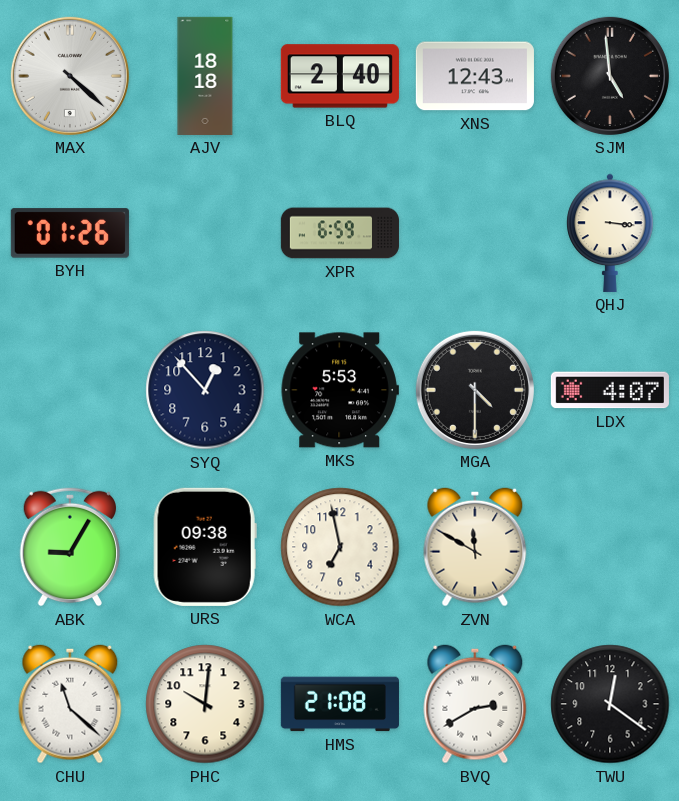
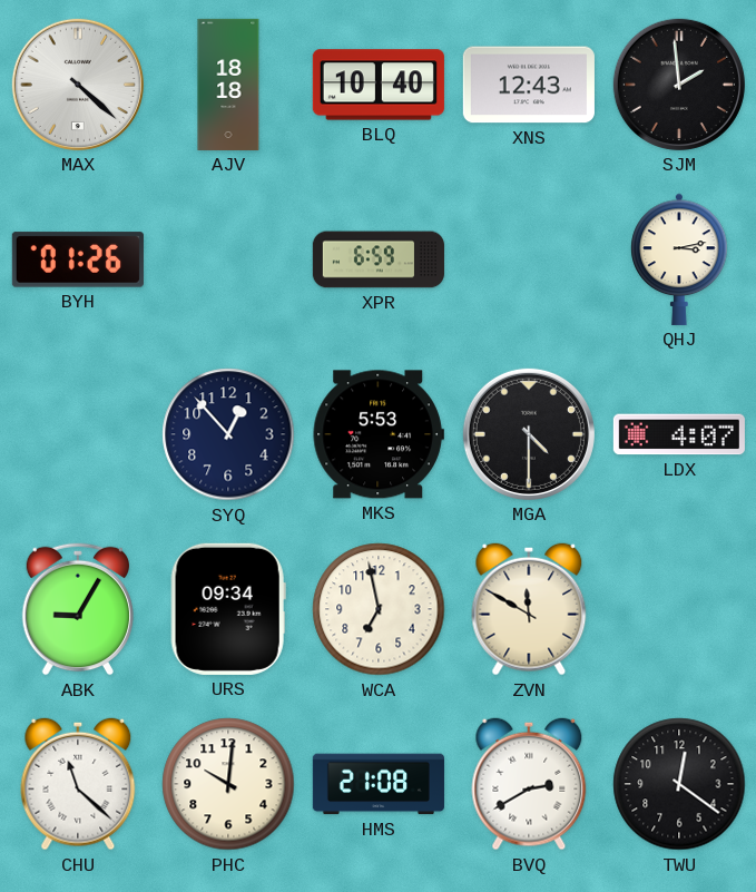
BLQ: 2:40 -> 10:40 (379, 85)
SJM: 4:59 -> 1:59 (679, 85)
QHJ: 3:16 -> 3:13 (679, 259)
URS: 09:38 -> 09:34 (228, 609)
